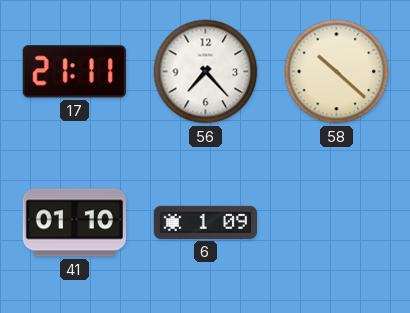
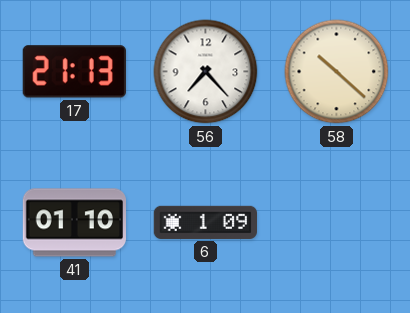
17: 21:11 -> 21:13 (74, 72)
